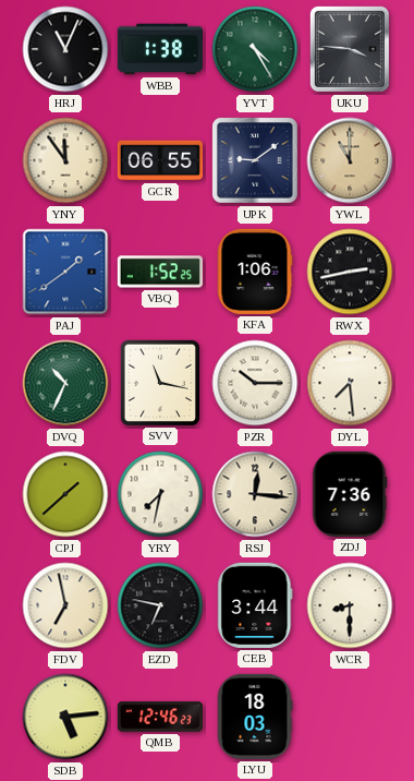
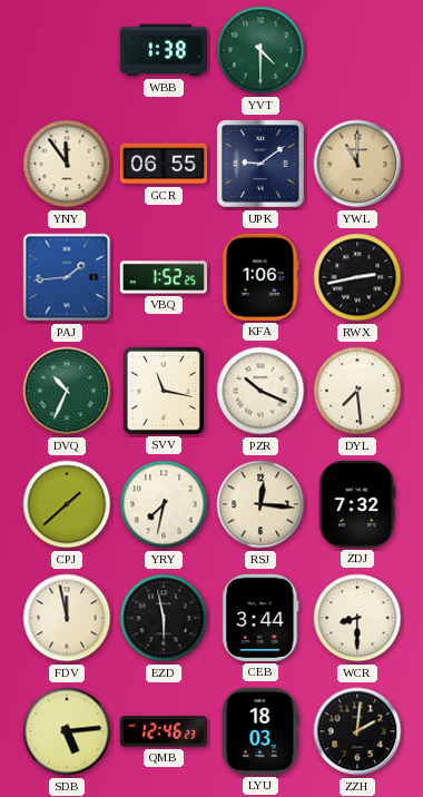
HRJ: 11:04 -> none (65, 49)
YVT: 4:25 -> 4:30 (260, 50)
UKU: 3:46 -> none (350, 49)
PAJ: 1:39 -> 1:44 (67, 277)
PZR: 10:15 -> 10:19 (260, 391)
ZDJ: 7:36 -> 7:32 (357, 504)
FDV: 6:58 -> 11:58 (67, 618)
EZD: 6:47 -> 5:58 (164, 618)
ZZH: none -> 2:01 (357, 731)
